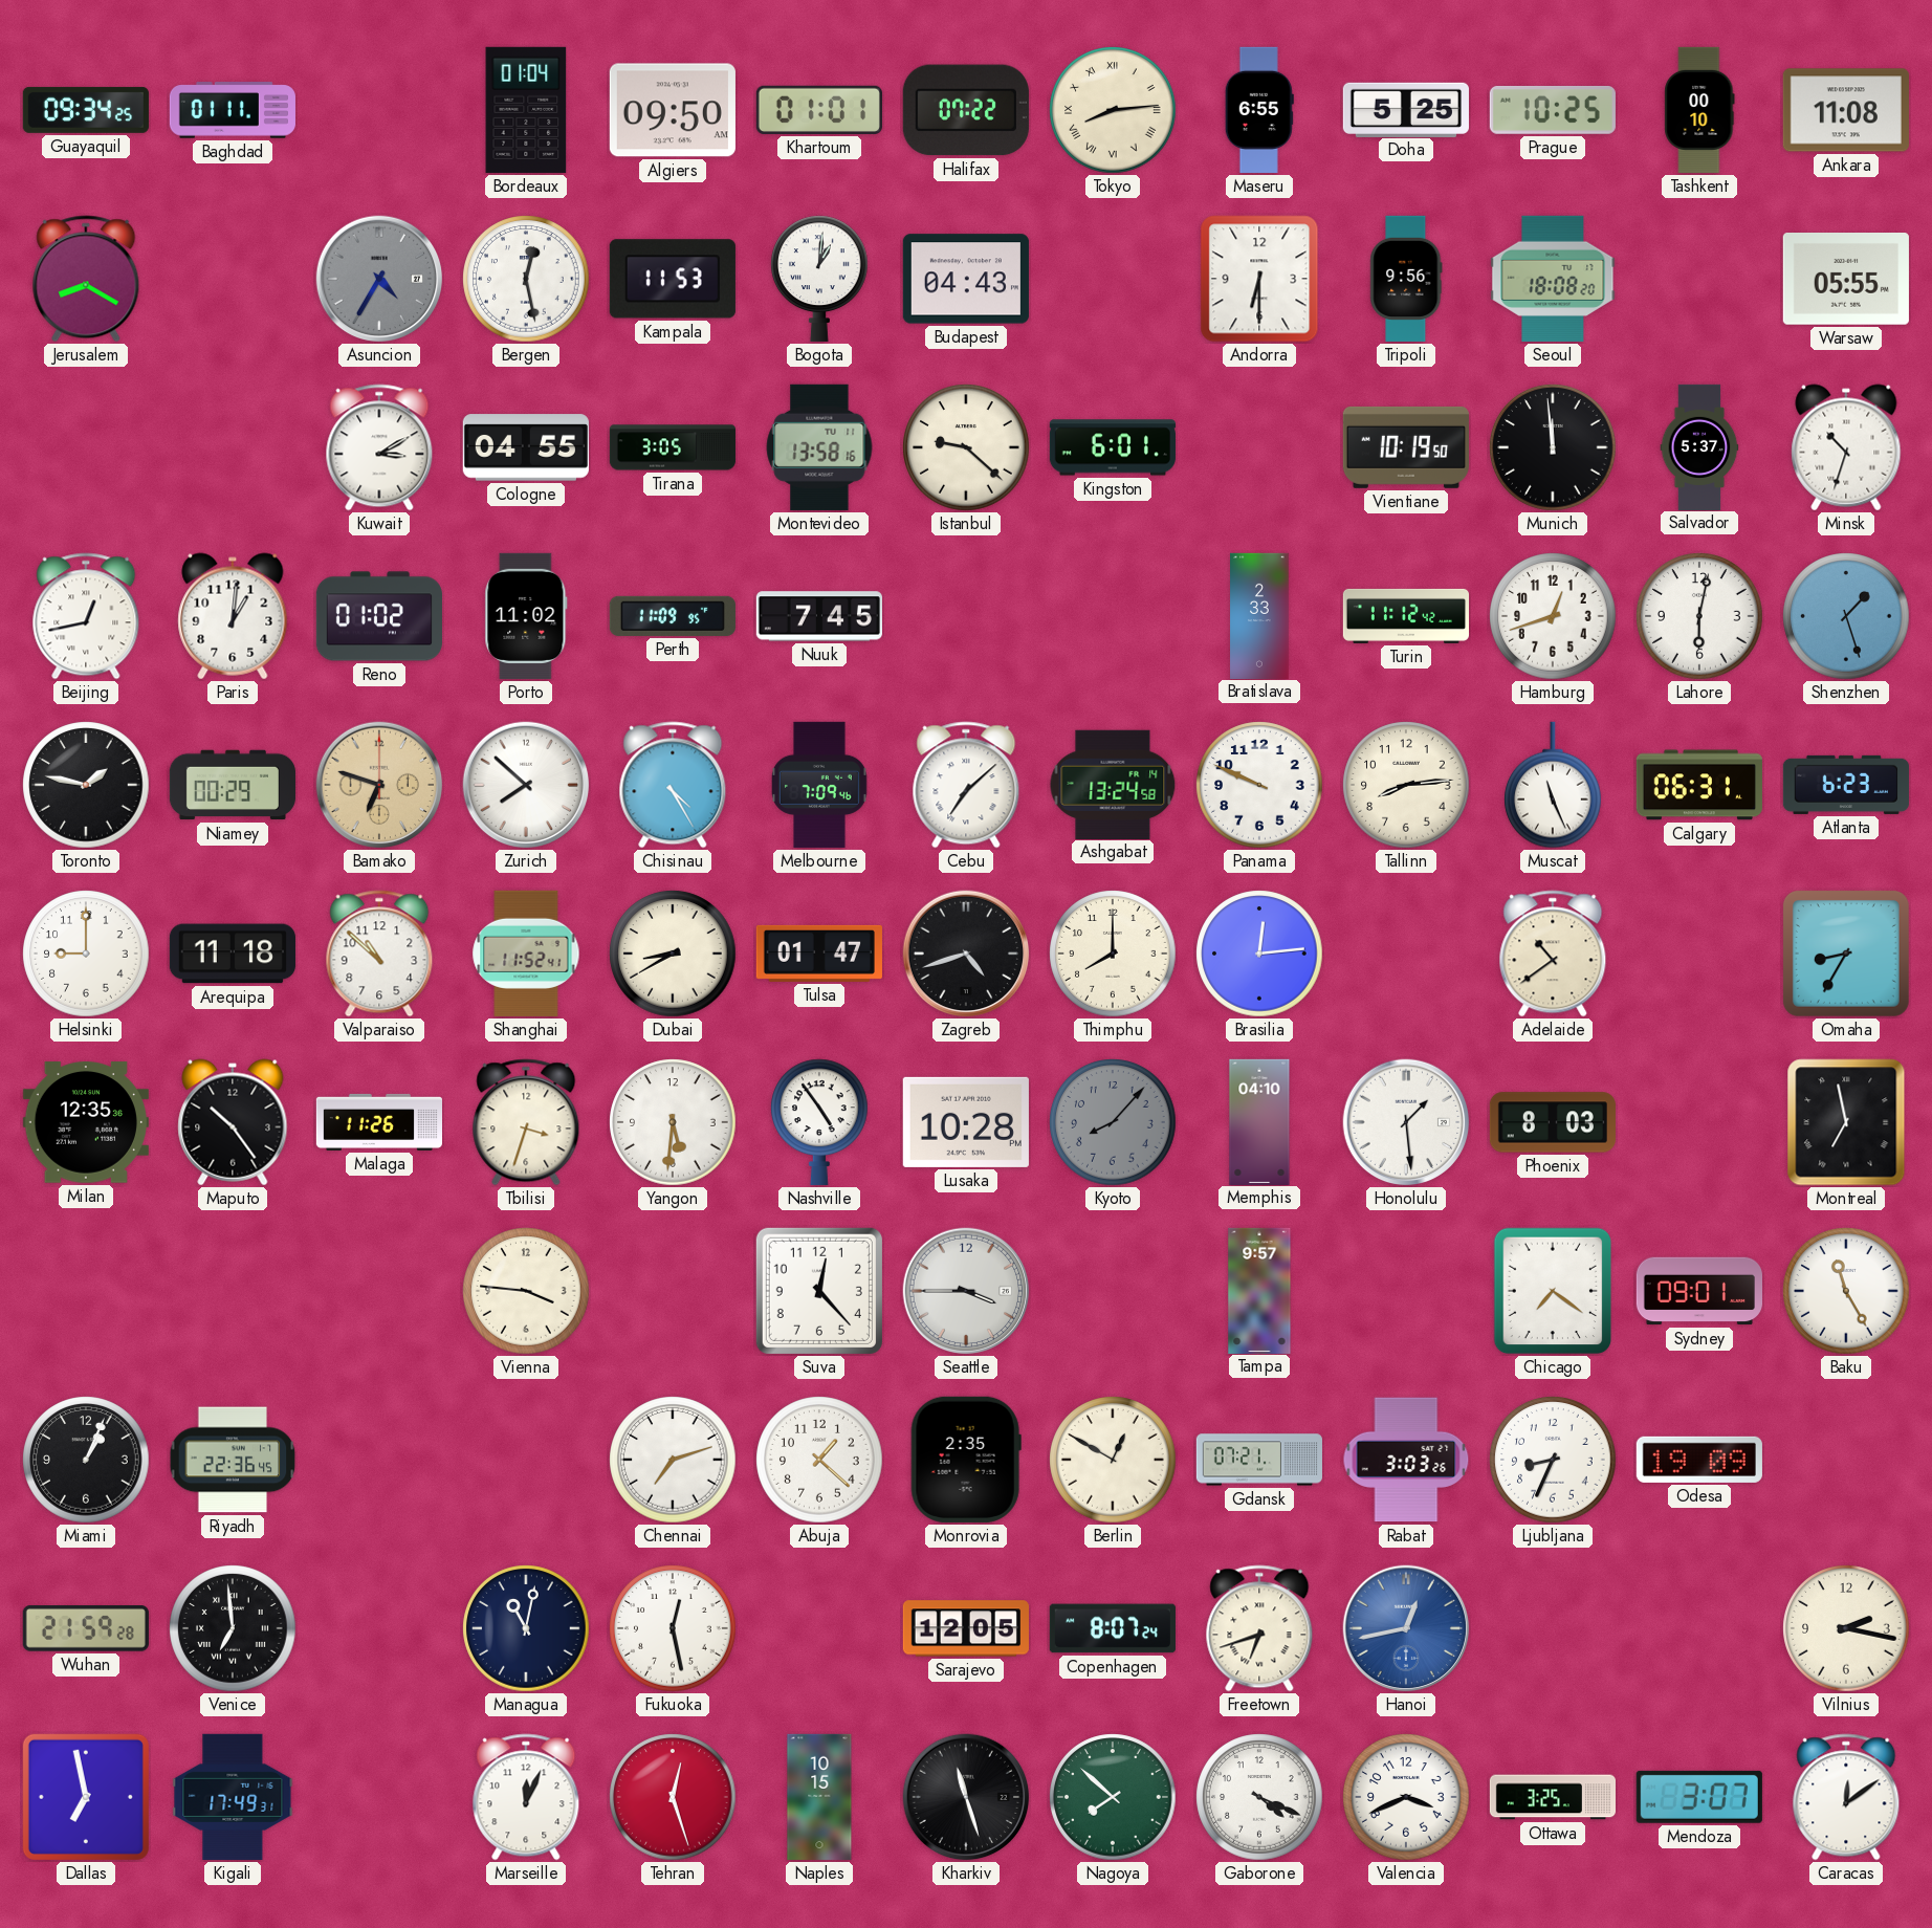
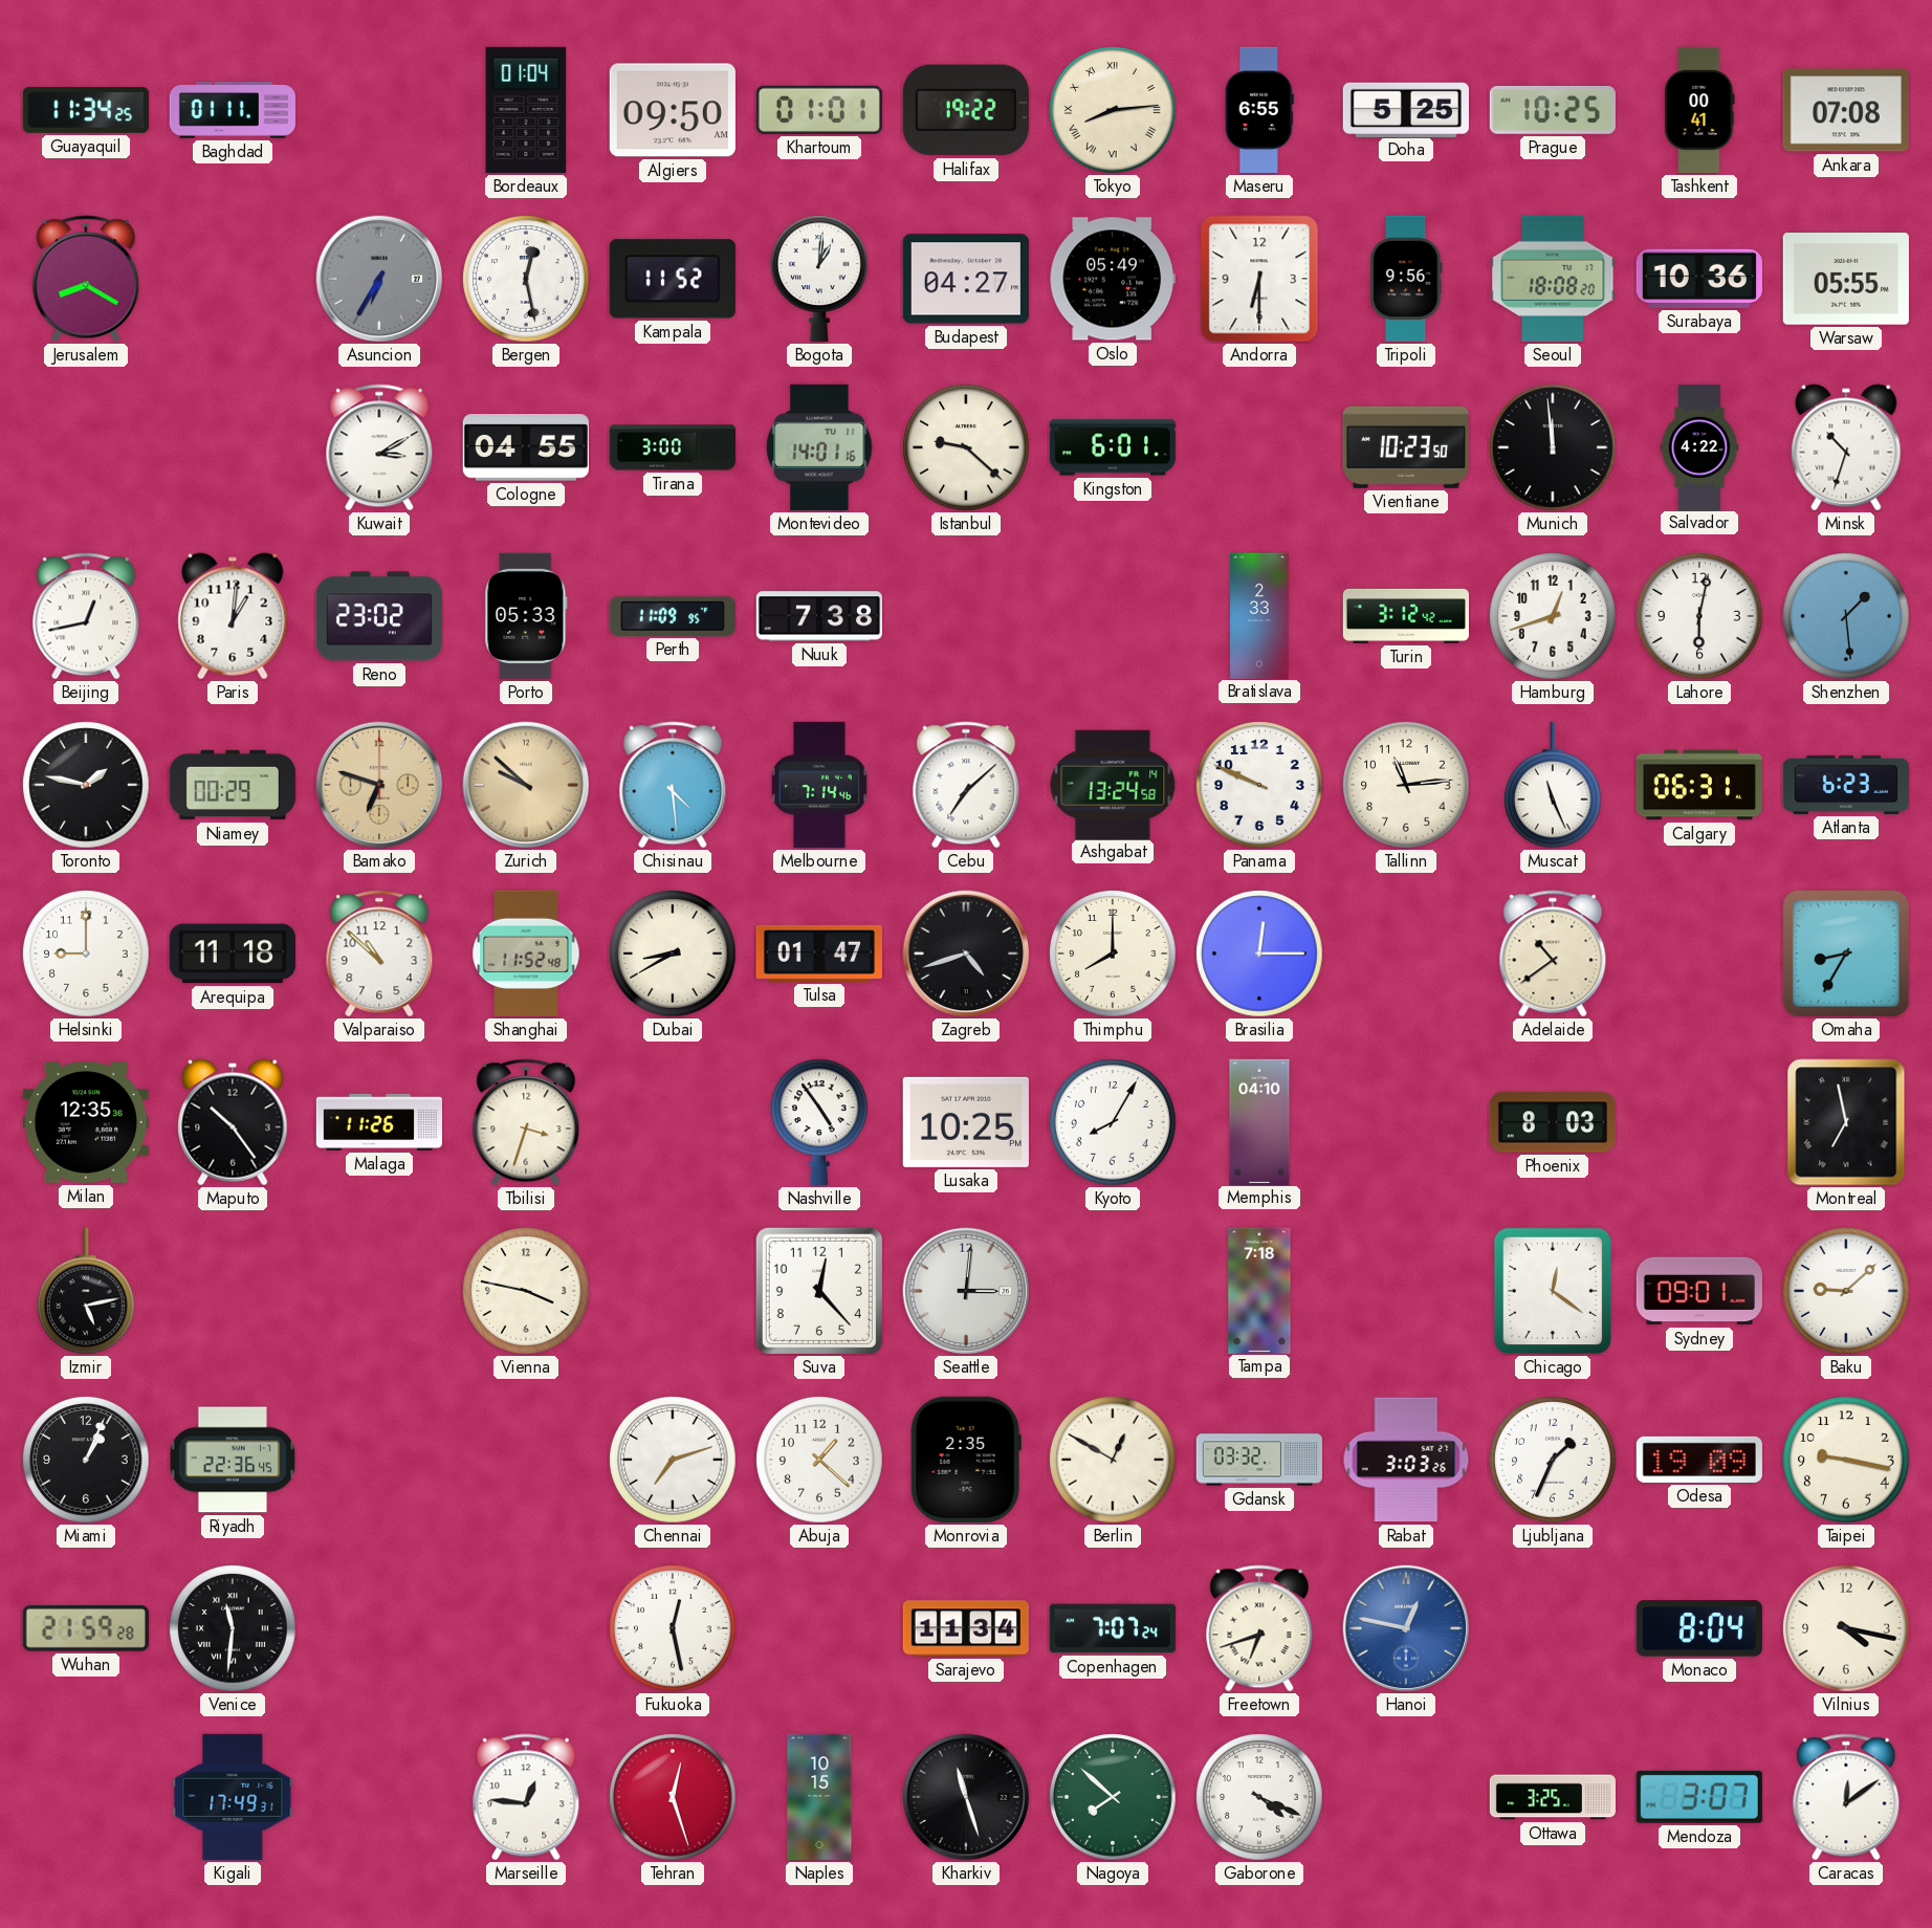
Guayaquil: 09:34 -> 11:34 (86, 110)
Halifax: 07:22 -> 19:22 (966, 110)
Tashkent: 00:10 -> 00:41 (1699, 110)
Ankara: 11:08 -> 07:08 (1846, 110)
Asuncion: 4:35 -> 6:35 (379, 279)
Kampala: 11:53 -> 11:52 (673, 279)
Budapest: 04:43 -> 04:27 (966, 279)
Oslo: none -> 05:49 (1113, 279)
Surabaya: none -> 10:36 (1699, 279)
Tirana: 3:05 -> 3:00 (673, 447)
Montevideo: 13:58 -> 14:01 (819, 447)
Vientiane: 10:19 -> 10:23 (1406, 447)
Salvador: 5:37 -> 4:22 (1699, 446)
Reno: 01:02 -> 23:02 (379, 616)
Porto: 11:02 -> 05:33 (526, 616)
Nuuk: 7:45 -> 7:38 (819, 616)
Turin: 11:12 -> 3:12 (1405, 616)
Shenzhen: 1:27 -> 1:29 (1846, 616)
Zurich: 7:52 -> 9:52 (526, 785)
Zurich dial: white -> champagne (526, 785)
Chisinau: 4:25 -> 4:29 (673, 785)
Melbourne: 7:09 -> 7:14 (820, 785)
Tallinn: 8:14 -> 11:14 (1406, 785)
Shanghai: 11:52:41 -> 11:52:48 (526, 954)
Brasilia: 12:14 -> 12:15 (1259, 954)
Yangon: 5:31 -> none (673, 1122)
Lusaka: 10:28 -> 10:25 (966, 1122)
Kyoto: 8:07 -> 8:05 (1113, 1122)
Kyoto dial: grey -> white (1113, 1122)
Honolulu: 1:29 -> none (1406, 1122)
Izmir: none -> 5:13 (87, 1291)
Vienna: 3:46 -> 3:47 (526, 1291)
Seattle: 3:45 -> 3:01 (966, 1291)
Tampa: 9:57 -> 7:18 (1259, 1290)
Chicago: 7:21 -> 12:21 (1553, 1291)
Baku: 11:25 -> 9:08 (1846, 1291)
Gdansk: 07:21 -> 03:32 (1258, 1460)
Ljubljana: 8:34 -> 1:34 (1553, 1460)
Taipei: none -> 9:17 (1846, 1460)
Venice: 6:59 -> 11:31 (233, 1628)
Managua: 11:02 -> none (526, 1628)
Sarajevo: 12:05 -> 11:34 (966, 1628)
Copenhagen: 8:07 -> 7:07 (1113, 1628)
Hanoi: 12:43 -> 12:47 (1406, 1628)
Monaco: none -> 8:04 (1699, 1628)
Vilnius: 2:17 -> 4:17 (1846, 1628)
Dallas: 6:58 -> none (86, 1797)
Marseille: 12:04 -> 12:46 (526, 1797)
Valencia: 3:41 -> none (1406, 1797)
